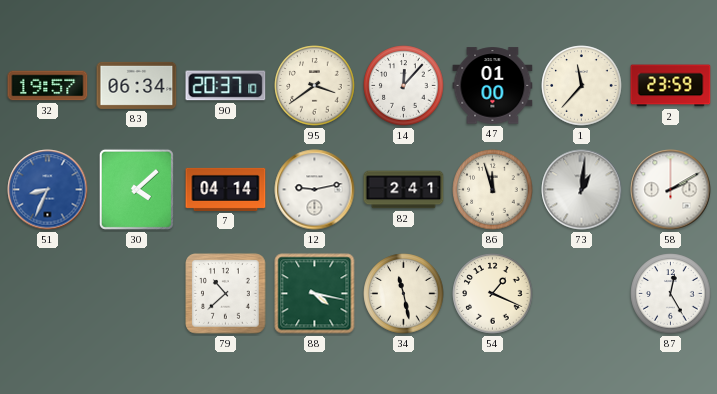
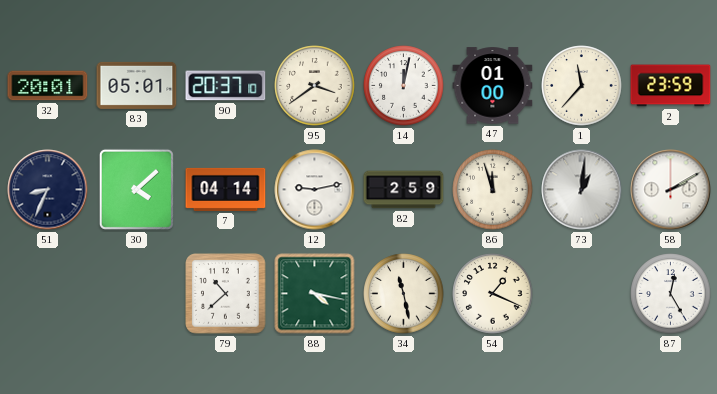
32: 19:57 -> 20:01 (48, 86)
83: 06:34 -> 05:01 (137, 85)
14: 12:07 -> 12:02 (404, 86)
51 dial: blue -> navy (48, 190)
82: 2:41 -> 2:59 (404, 190)
